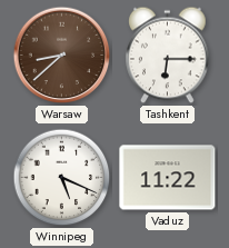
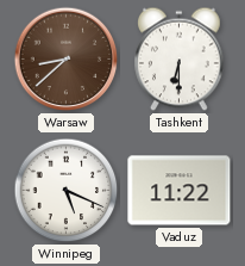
Tashkent: 6:15 -> 6:30 (180, 60)
